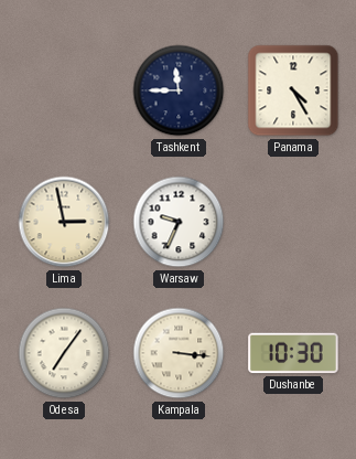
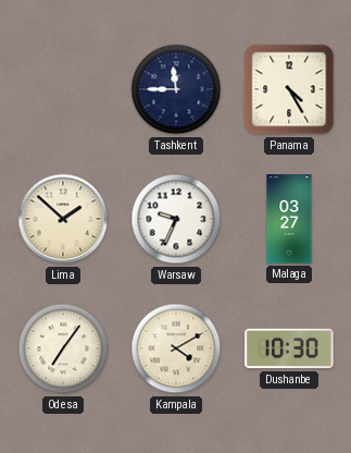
Lima: 2:58 -> 1:52 (63, 219)
Malaga: none -> 03:27 (289, 219)
Kampala: 3:16 -> 4:10 (176, 348)
